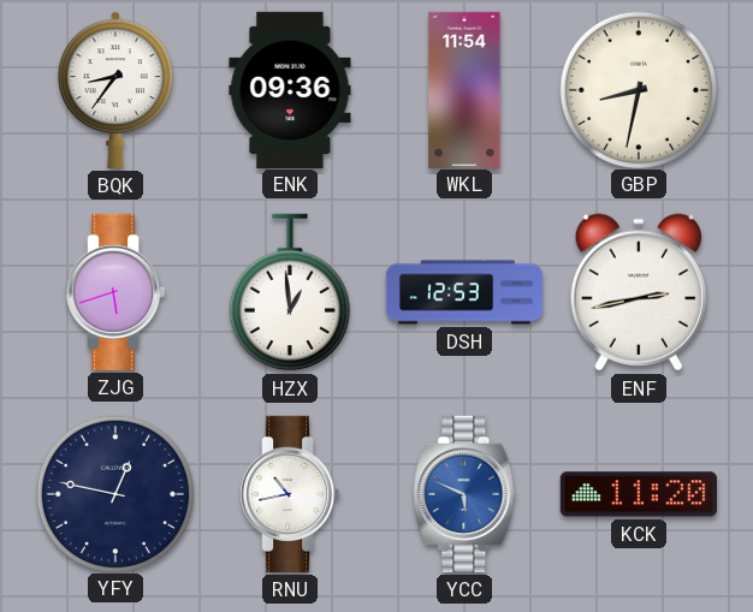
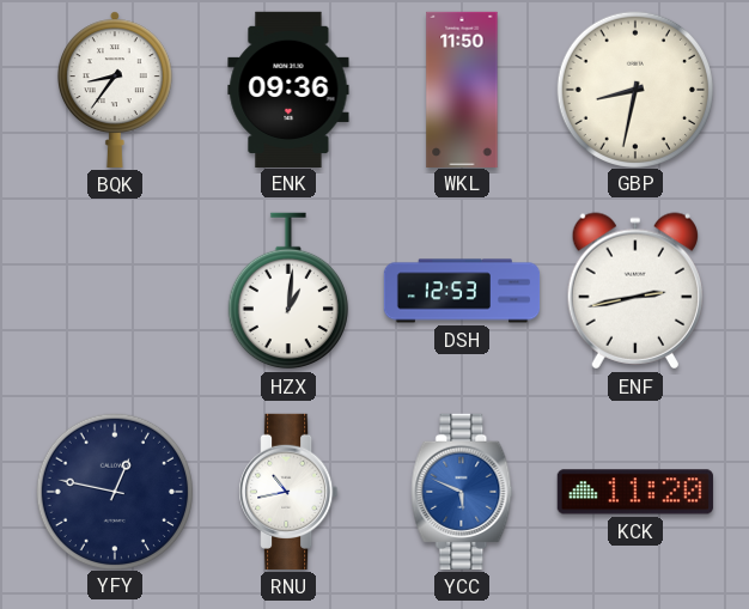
WKL: 11:54 -> 11:50 (462, 89)
ZJG: 5:42 -> none (115, 292)
HZX: 12:59 -> 1:01 (288, 291)
